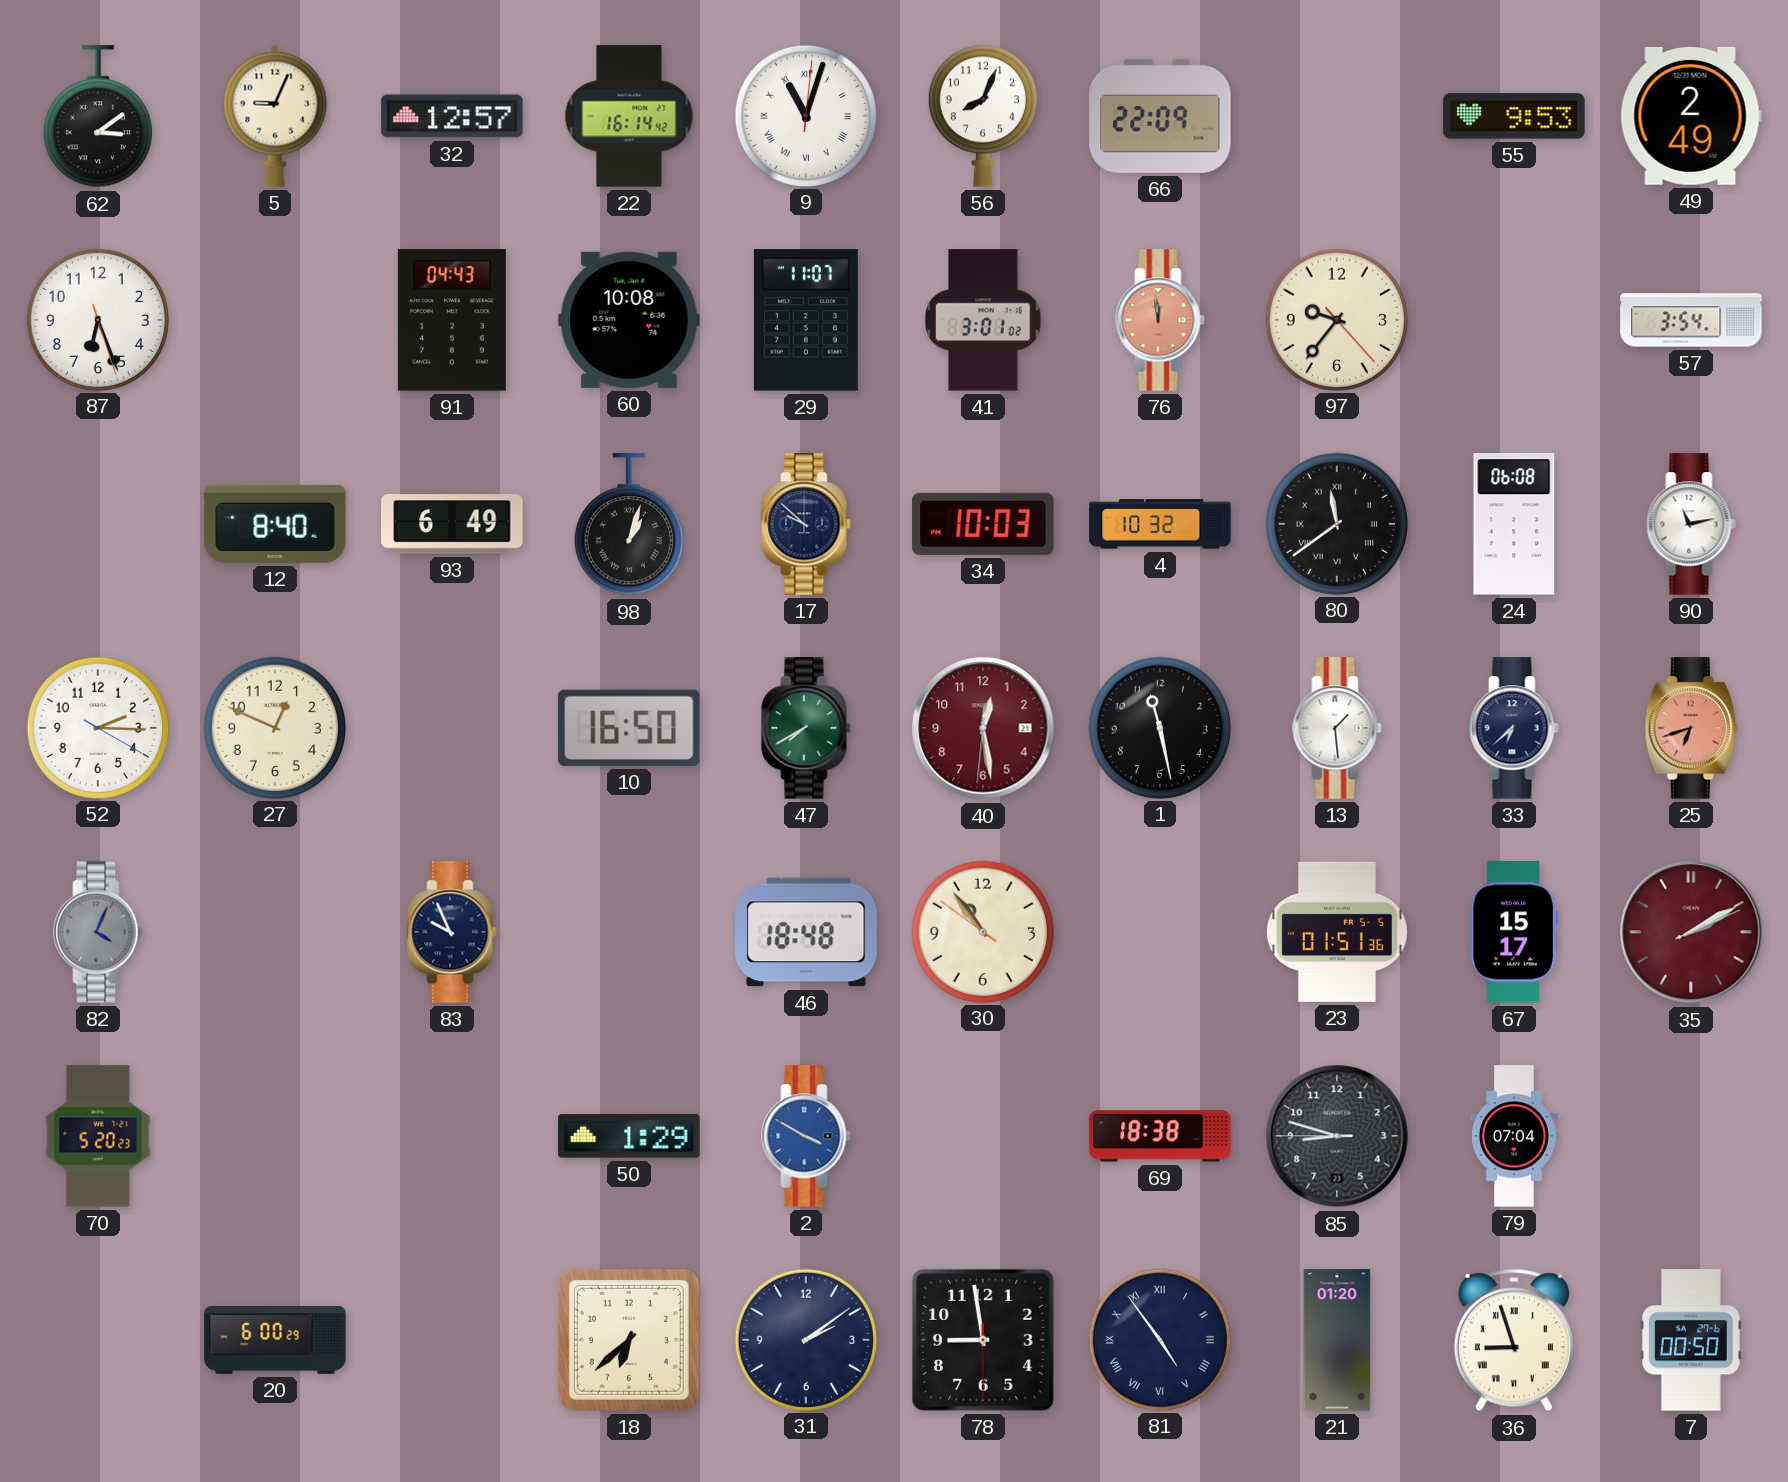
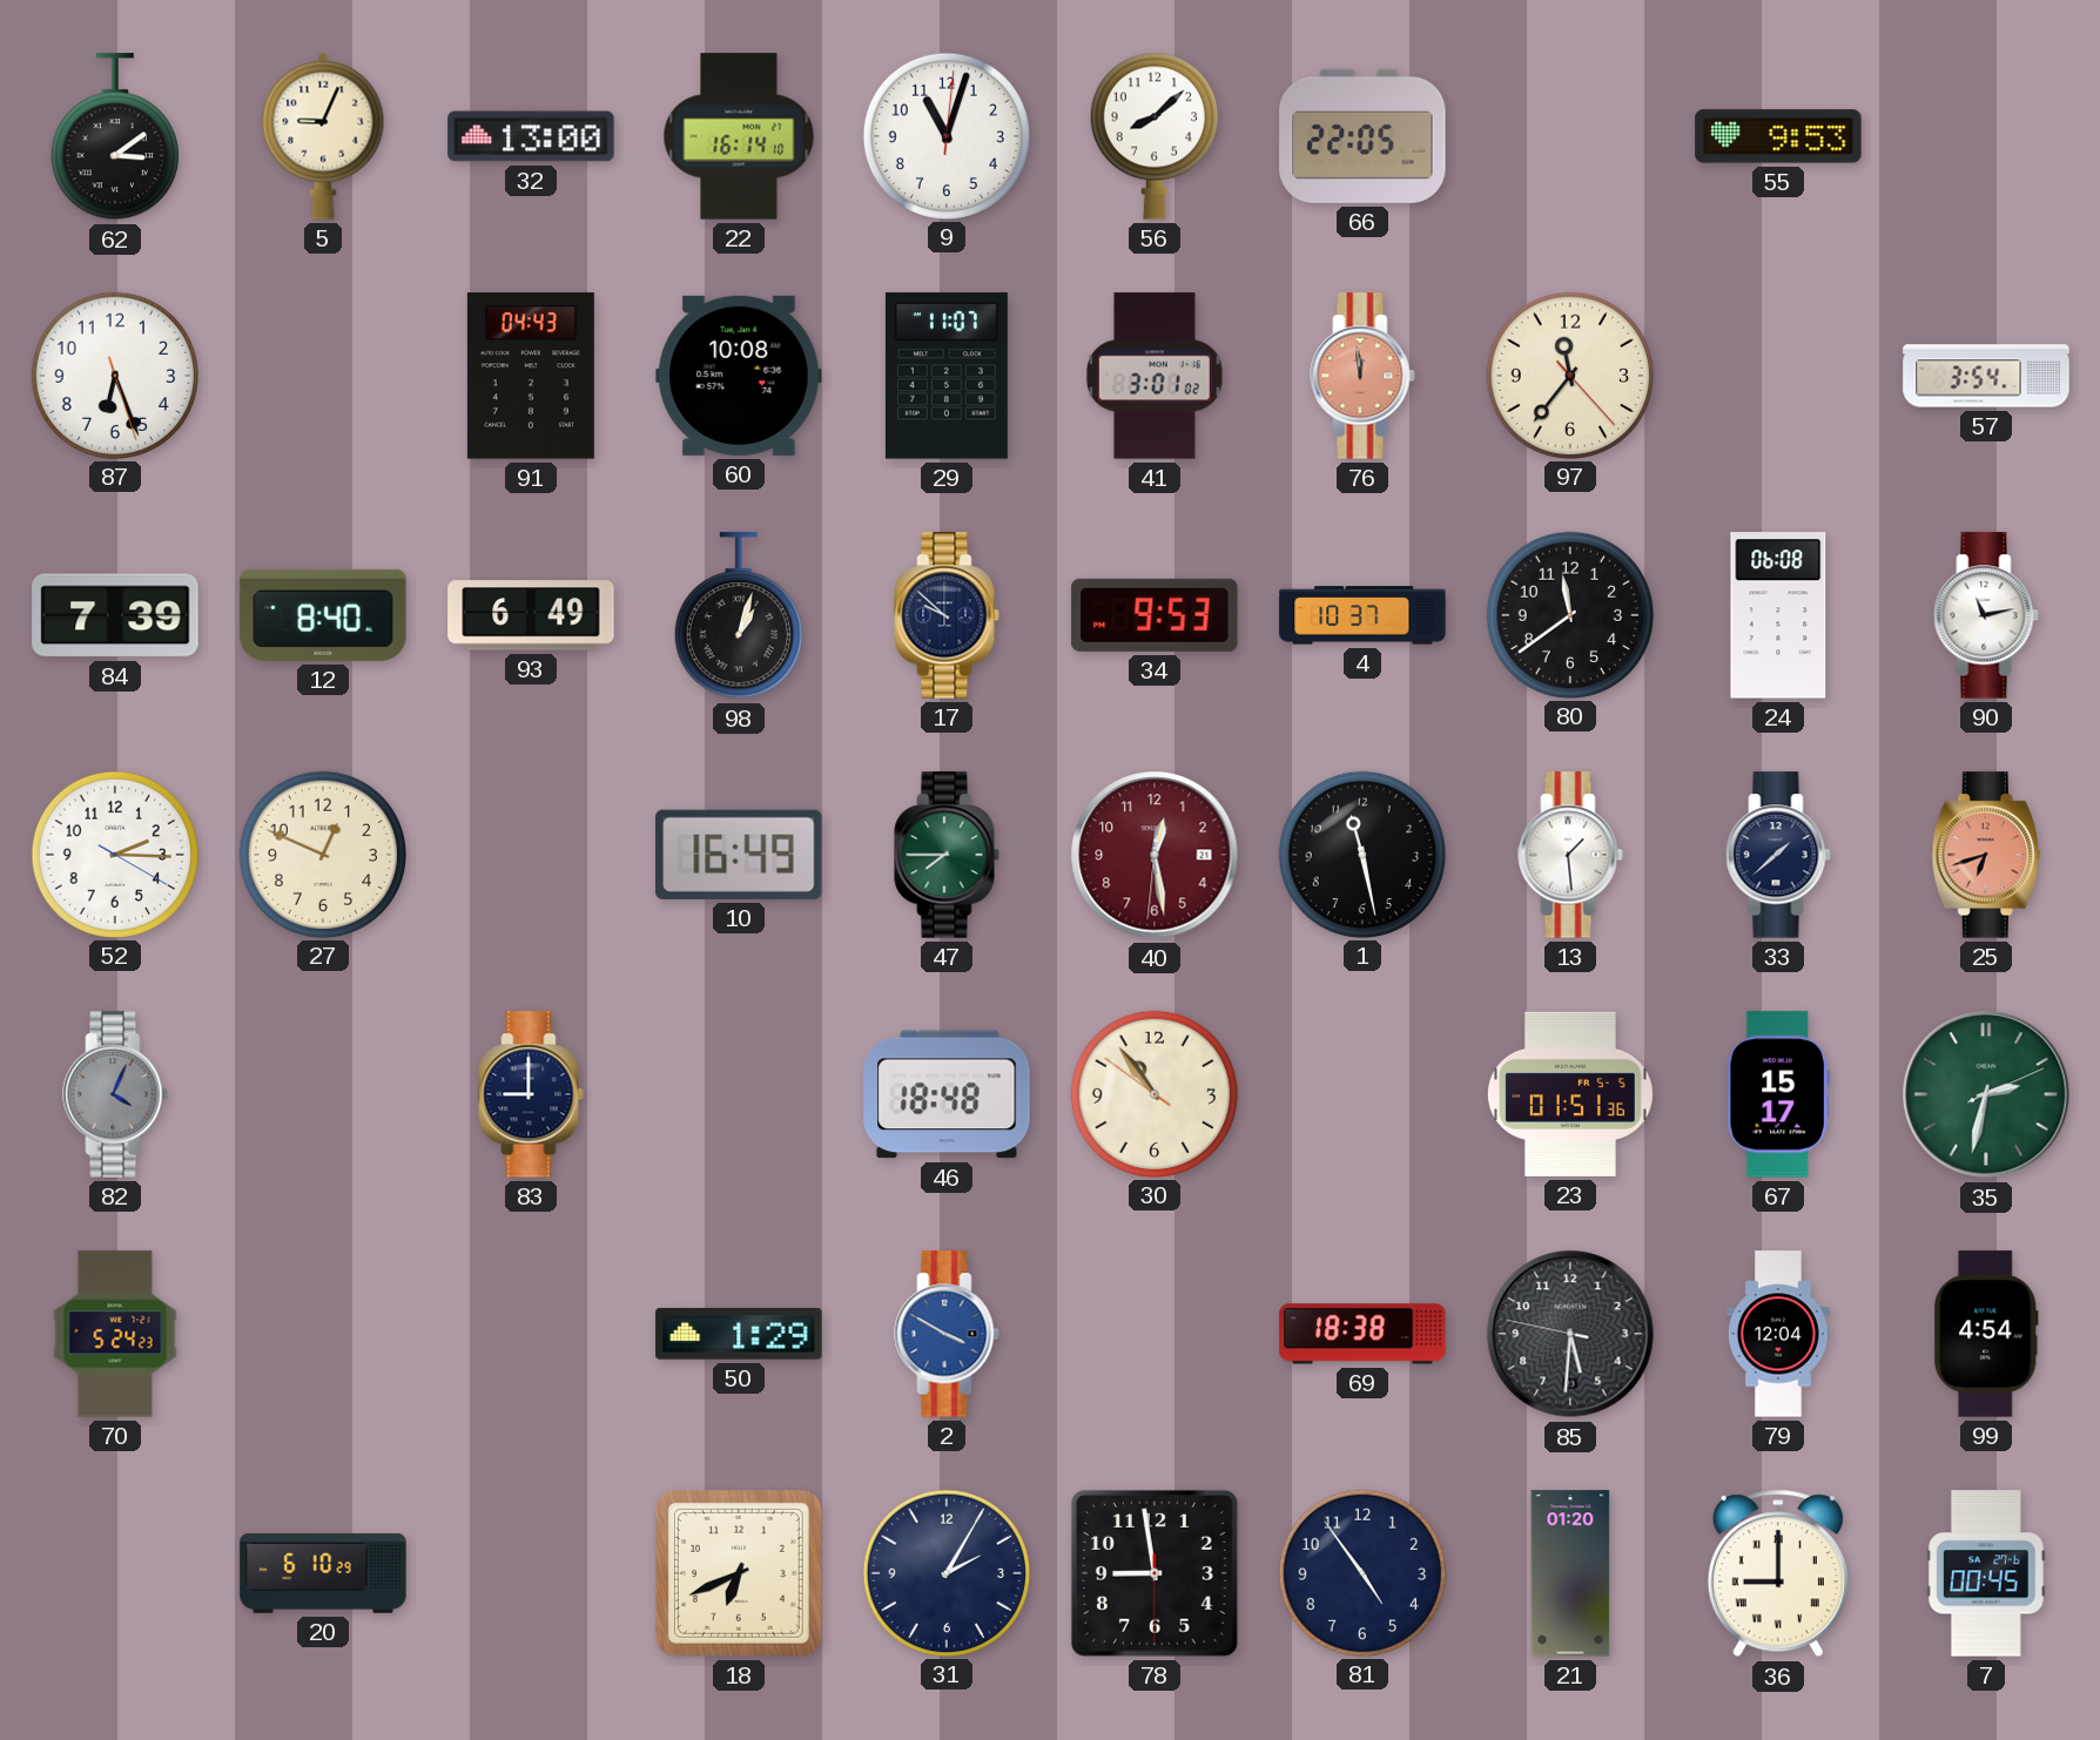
32: 12:57 -> 13:00 (531, 136)
22: 16:14:42 -> 16:14:10 (739, 136)
9 numerals: Roman -> Arabic (945, 135)
56: 8:04 -> 8:08 (1155, 136)
66: 22:09 -> 22:05 (1362, 136)
49: 2:49 -> none (1691, 116)
97: 9:36 -> 11:36 (1569, 375)
84: none -> 7:39 (115, 615)
34: 10:03 -> 9:53 (1155, 615)
4: 10:32 -> 10:37 (1362, 615)
80 numerals: Roman -> Arabic (1569, 614)
10: 16:50 -> 16:49 (739, 855)
47: 7:40 -> 7:45 (947, 855)
33: 6:38 -> 1:38 (1778, 855)
83: 9:56 -> 9:00 (531, 1094)
35: 2:10 -> 2:32 (1986, 1094)
35 dial: burgundy -> green (1986, 1094)
70: 5:20 -> 5:24 (115, 1334)
85: 8:47 -> 5:30 (1570, 1334)
79: 07:04 -> 12:04 (1778, 1334)
99: none -> 4:54 (1986, 1334)
20: 6:00 -> 6:10 (323, 1574)
18: 6:38 -> 6:41 (739, 1573)
31: 2:09 -> 2:05 (945, 1572)
81 numerals: Roman -> Arabic (1361, 1572)
36: 8:57 -> 9:00 (1778, 1573)
7: 00:50 -> 00:45 (1986, 1573)
